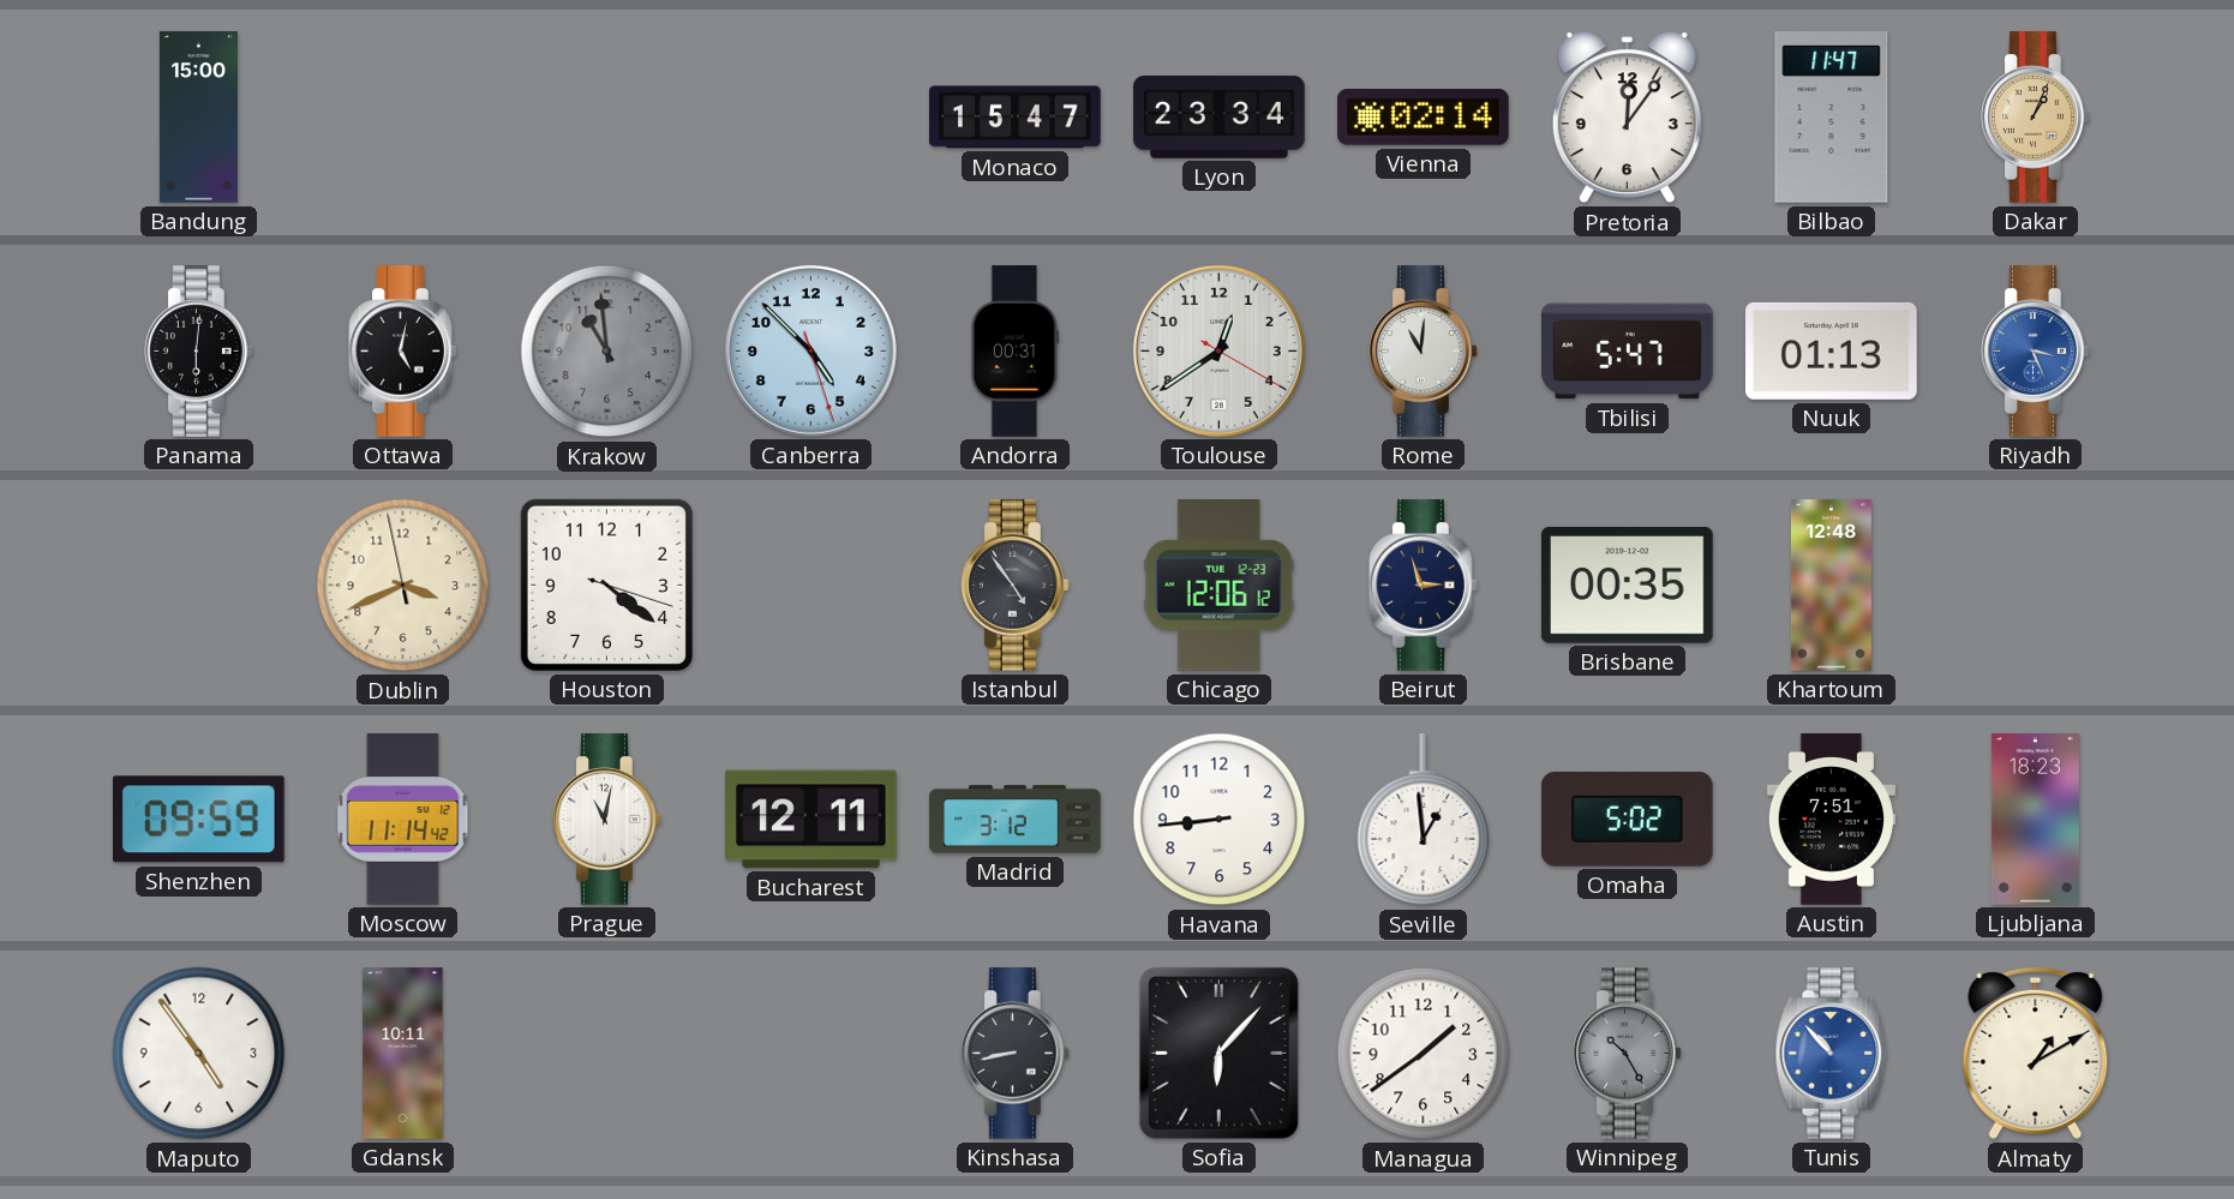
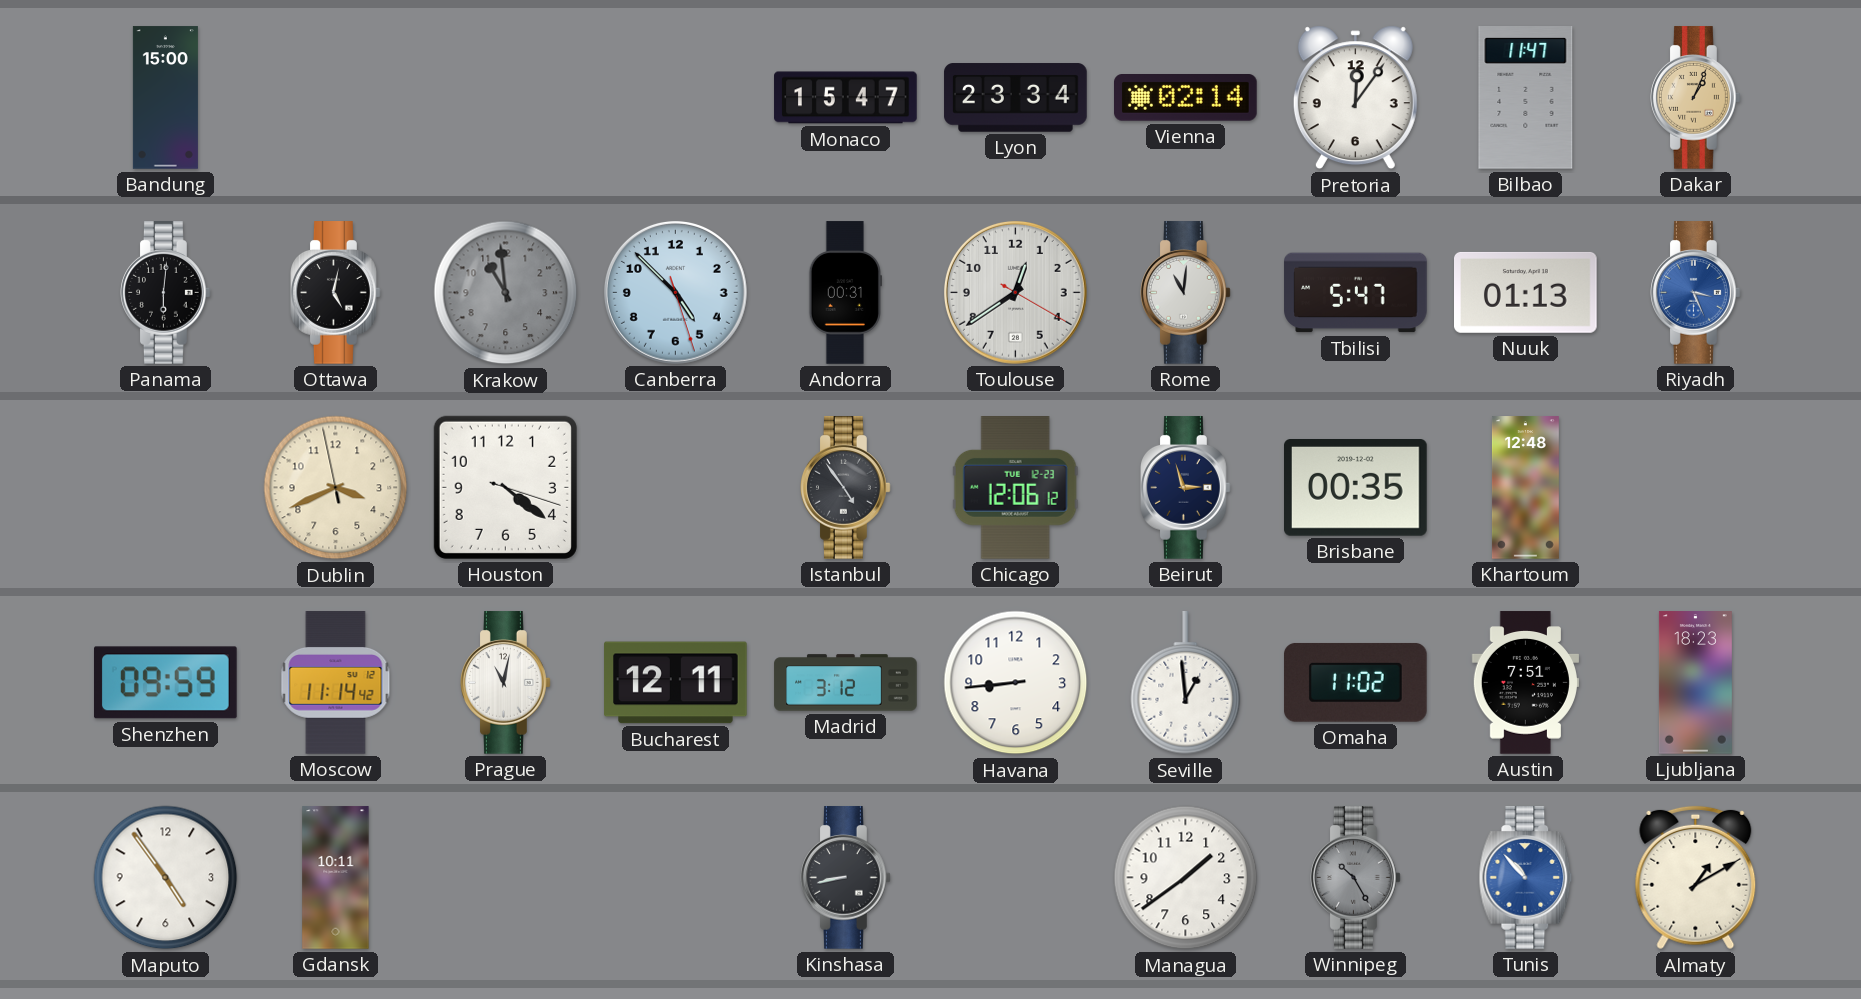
Omaha: 5:02 -> 11:02 (1356, 682)
Sofia: 6:07 -> none (1218, 1053)
